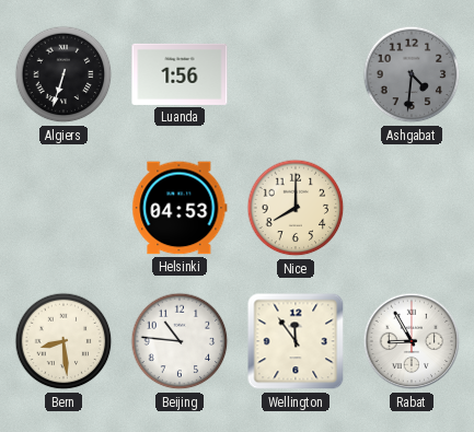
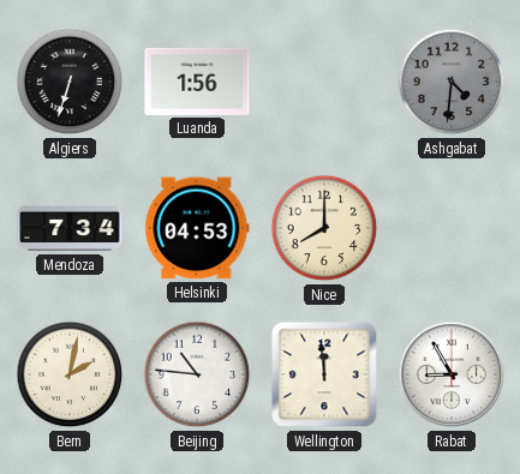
Mendoza: none -> 7:34 (70, 228)
Bern: 8:29 -> 2:02 (70, 374)
Wellington: 11:54 -> 11:59 (324, 374)
